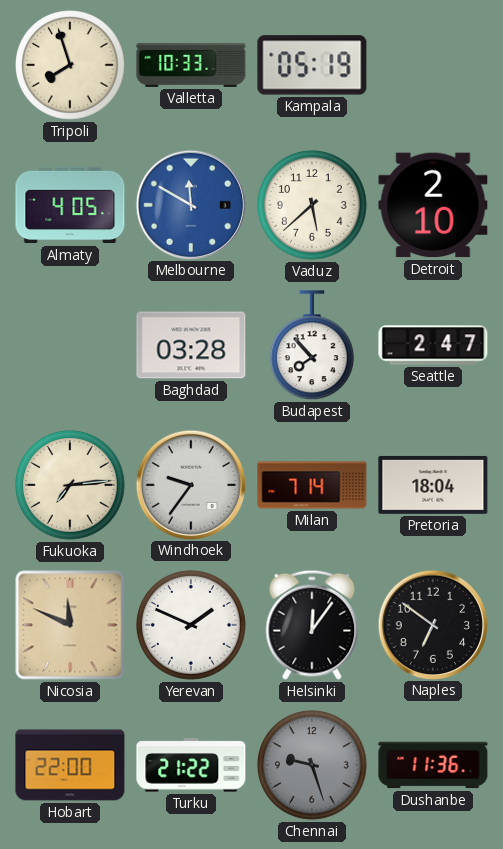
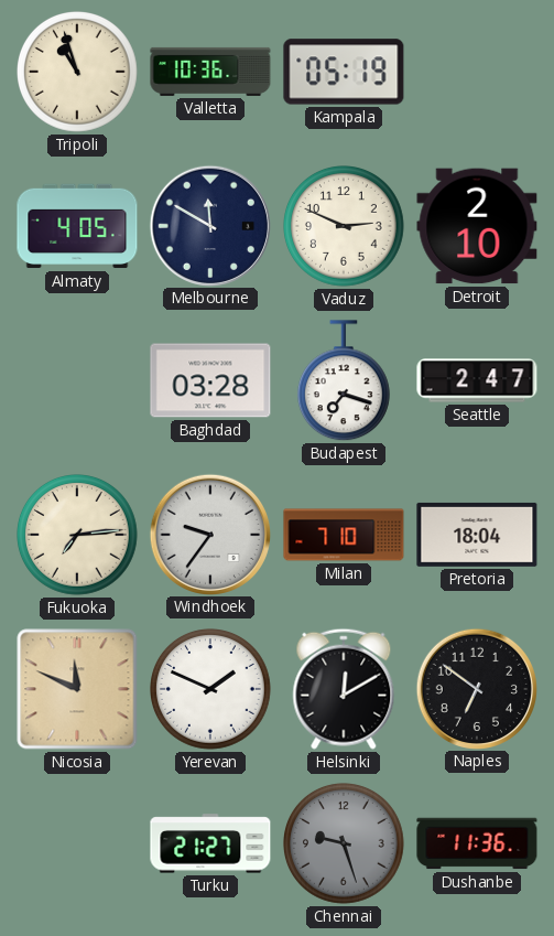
Tripoli: 7:57 -> 10:57 (78, 73)
Valletta: 10:33 -> 10:36 (210, 72)
Melbourne dial: blue -> navy (209, 225)
Vaduz: 5:38 -> 2:49 (345, 227)
Budapest: 7:53 -> 7:18 (344, 381)
Milan: 7:14 -> 7:10 (344, 535)
Helsinki: 12:06 -> 12:10 (344, 689)
Hobart: 22:00 -> none (70, 765)
Turku: 21:22 -> 21:27 (210, 843)
